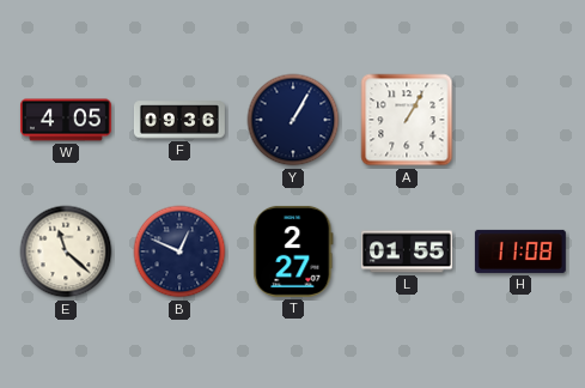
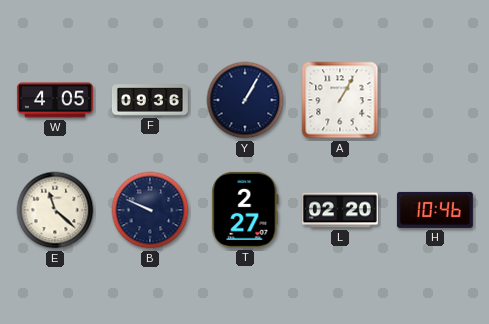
B: 12:49 -> 9:49 (150, 210)
L: 01:55 -> 02:20 (340, 210)
H: 11:08 -> 10:46 (435, 210)
